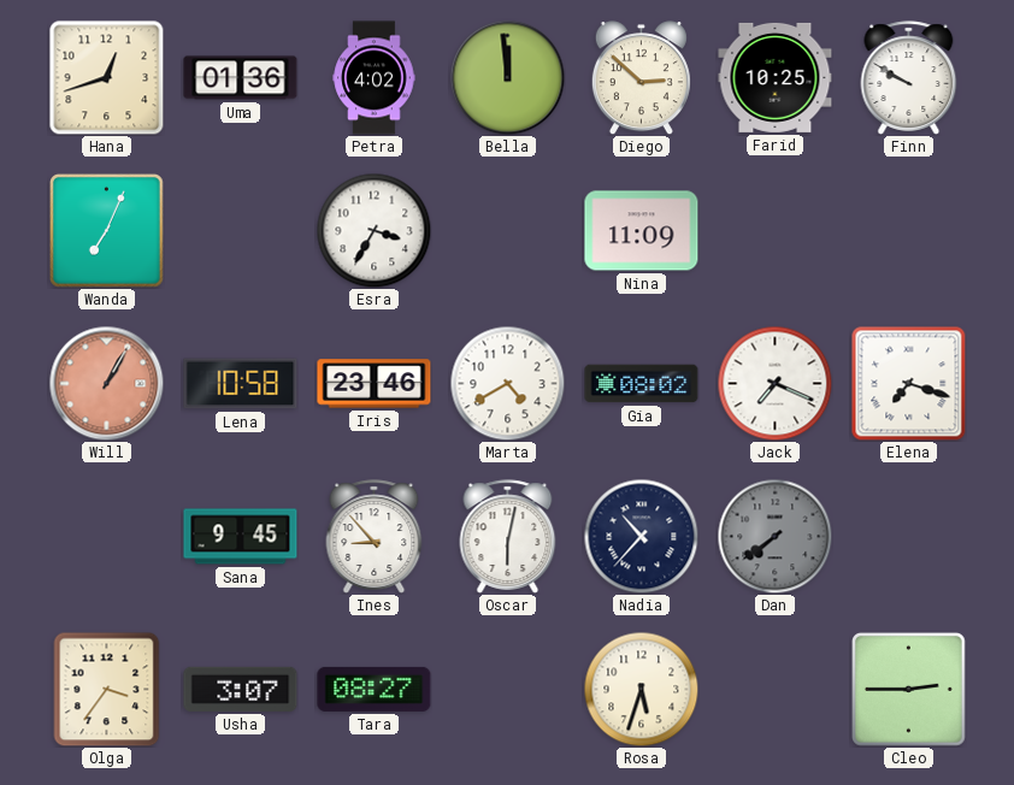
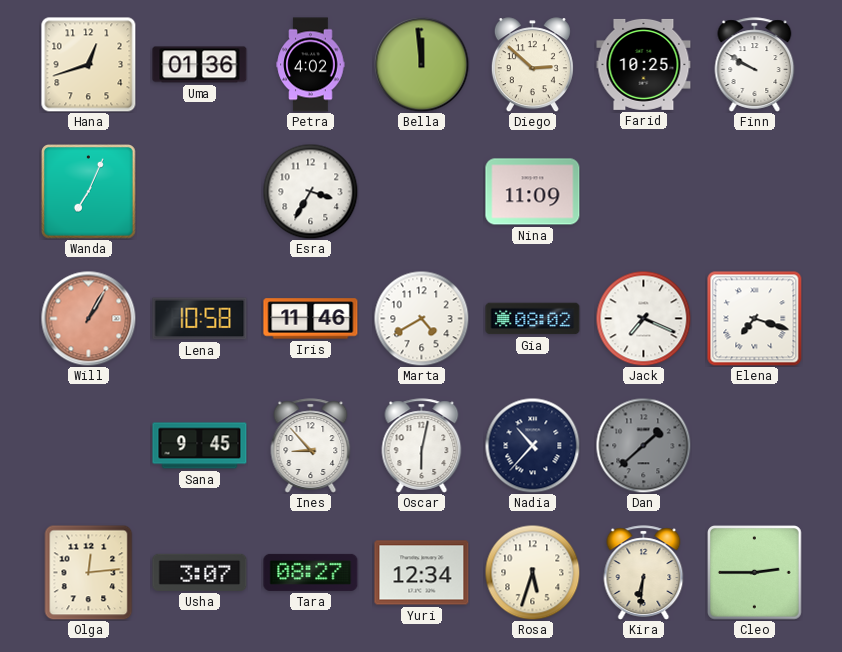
Iris: 23:46 -> 11:46 (311, 319)
Dan: 7:39 -> 1:38 (643, 445)
Olga: 3:36 -> 12:14 (89, 572)
Yuri: none -> 12:34 (422, 573)
Kira: none -> 6:31 (644, 573)
